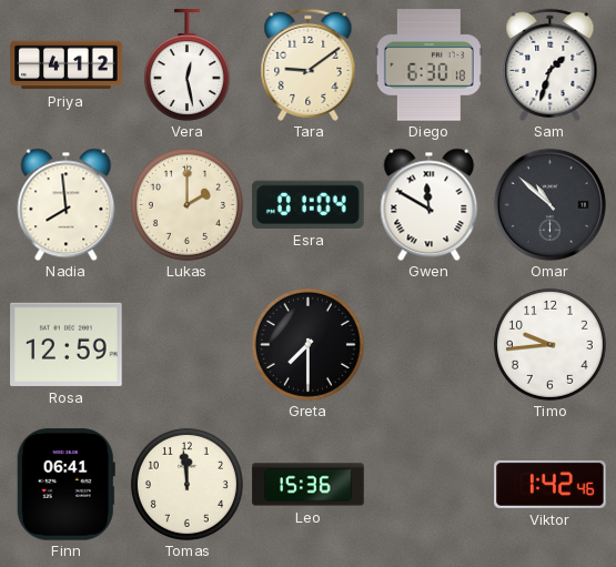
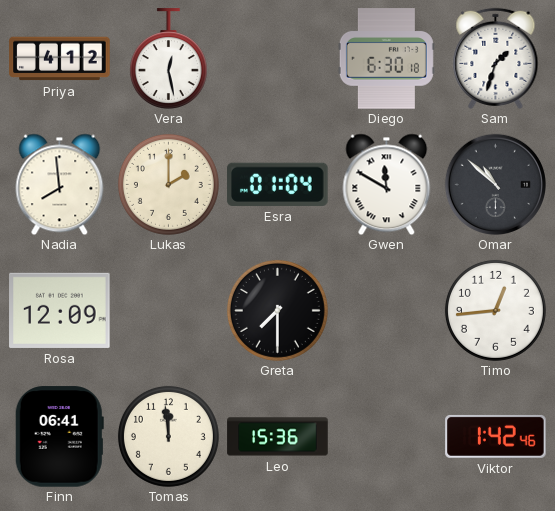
Tara: 9:09 -> none (309, 64)
Rosa: 12:59 -> 12:09 (60, 310)
Timo: 9:44 -> 12:44 (495, 310)
